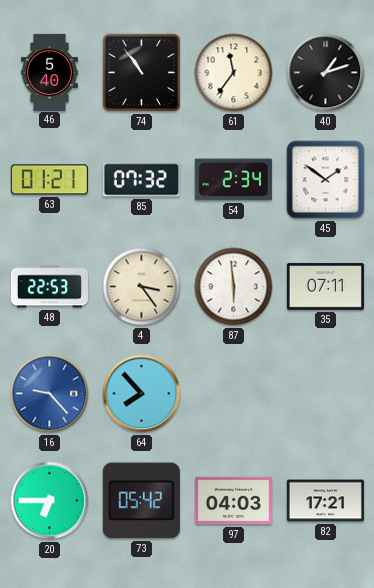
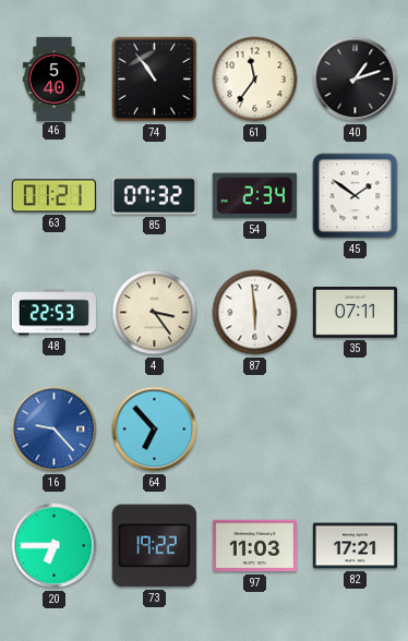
64: 7:53 -> 6:53 (155, 430)
73: 05:42 -> 19:22 (154, 546)
97: 04:03 -> 11:03 (254, 546)
